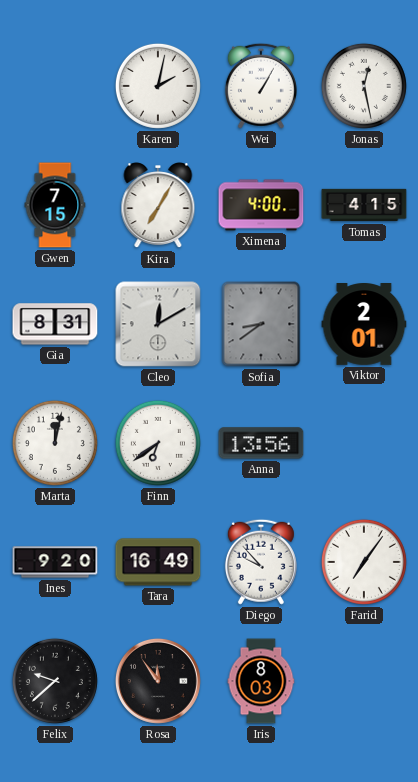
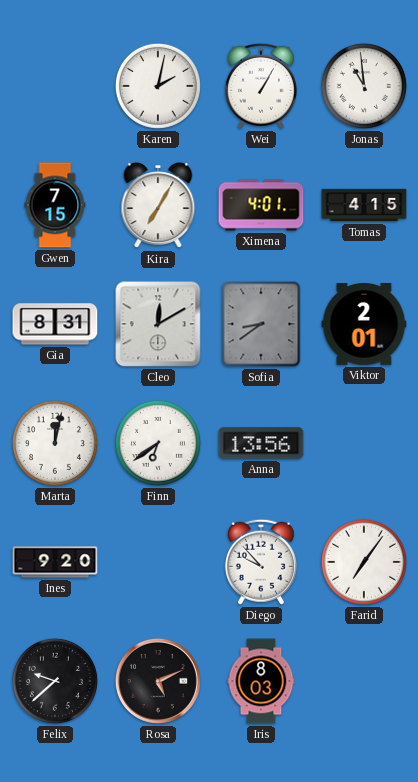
Jonas: 12:28 -> 10:59 (364, 86)
Ximena: 4:00 -> 4:01 (261, 205)
Tara: 16:49 -> none (158, 562)
Rosa: 11:54 -> 5:11 (158, 681)
